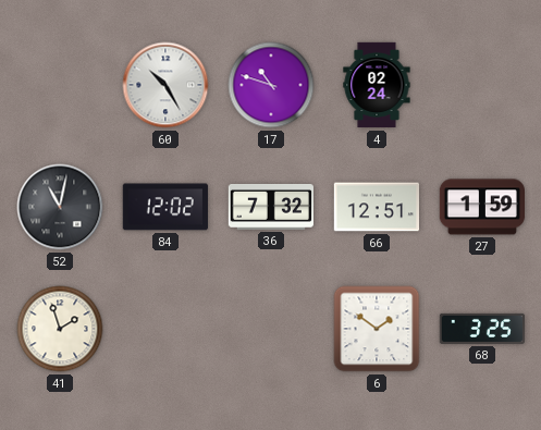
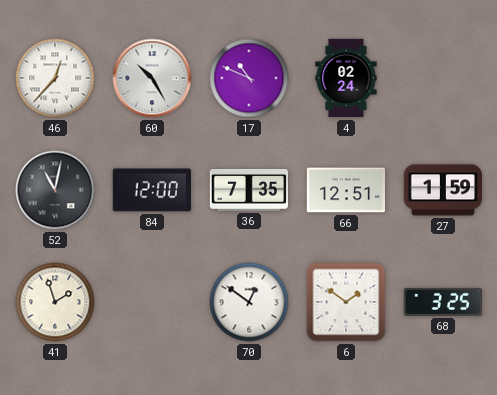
46: none -> 12:37 (55, 78)
17: 10:48 -> 10:49 (249, 78)
84: 12:02 -> 12:00 (152, 190)
36: 7:32 -> 7:35 (248, 190)
70: none -> 12:51 (249, 302)
